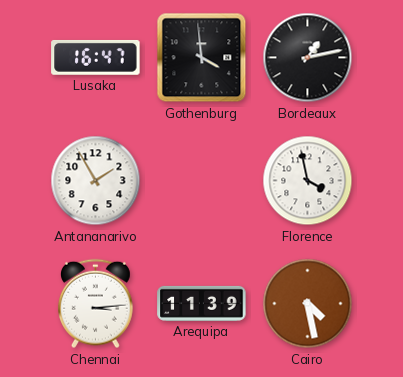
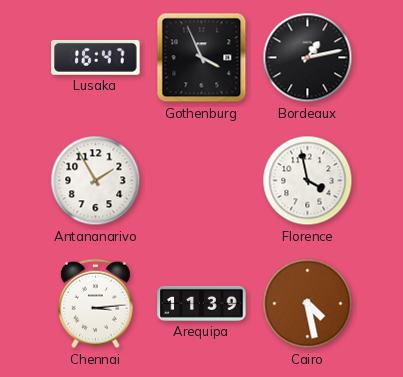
Gothenburg: 3:59 -> 3:56 (202, 58)
